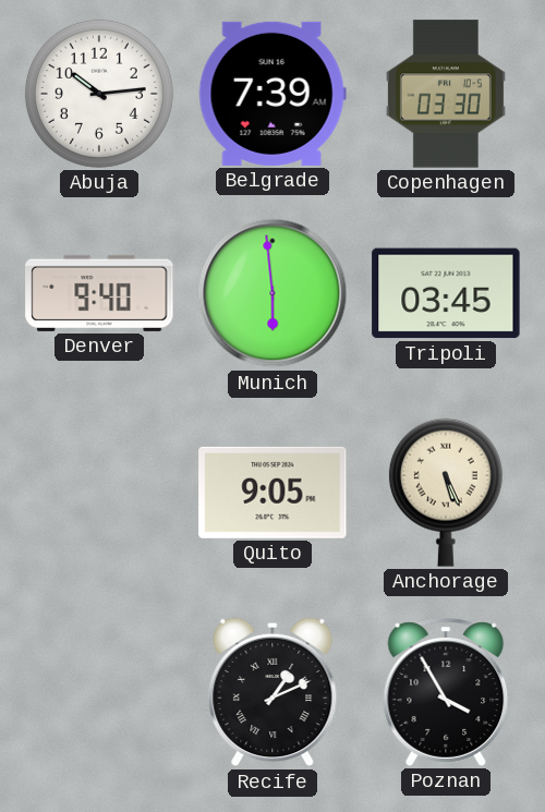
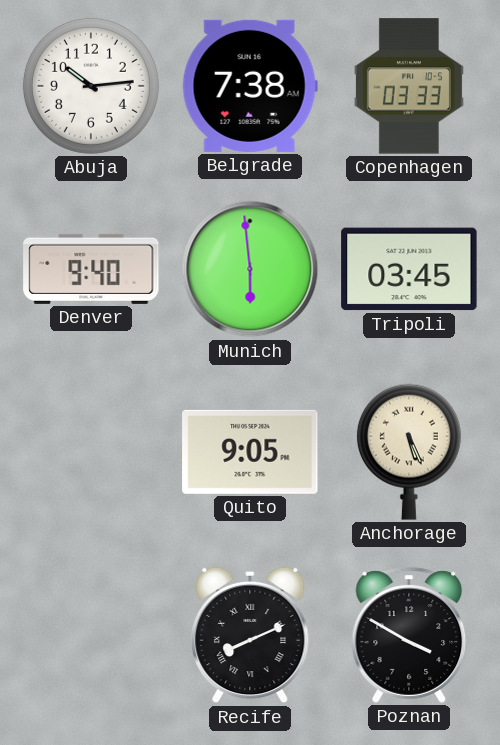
Belgrade: 7:39 -> 7:38 (250, 86)
Copenhagen: 03:30 -> 03:33 (409, 86)
Recife: 1:11 -> 8:11 (250, 635)
Poznan: 3:55 -> 3:50 (409, 635)
